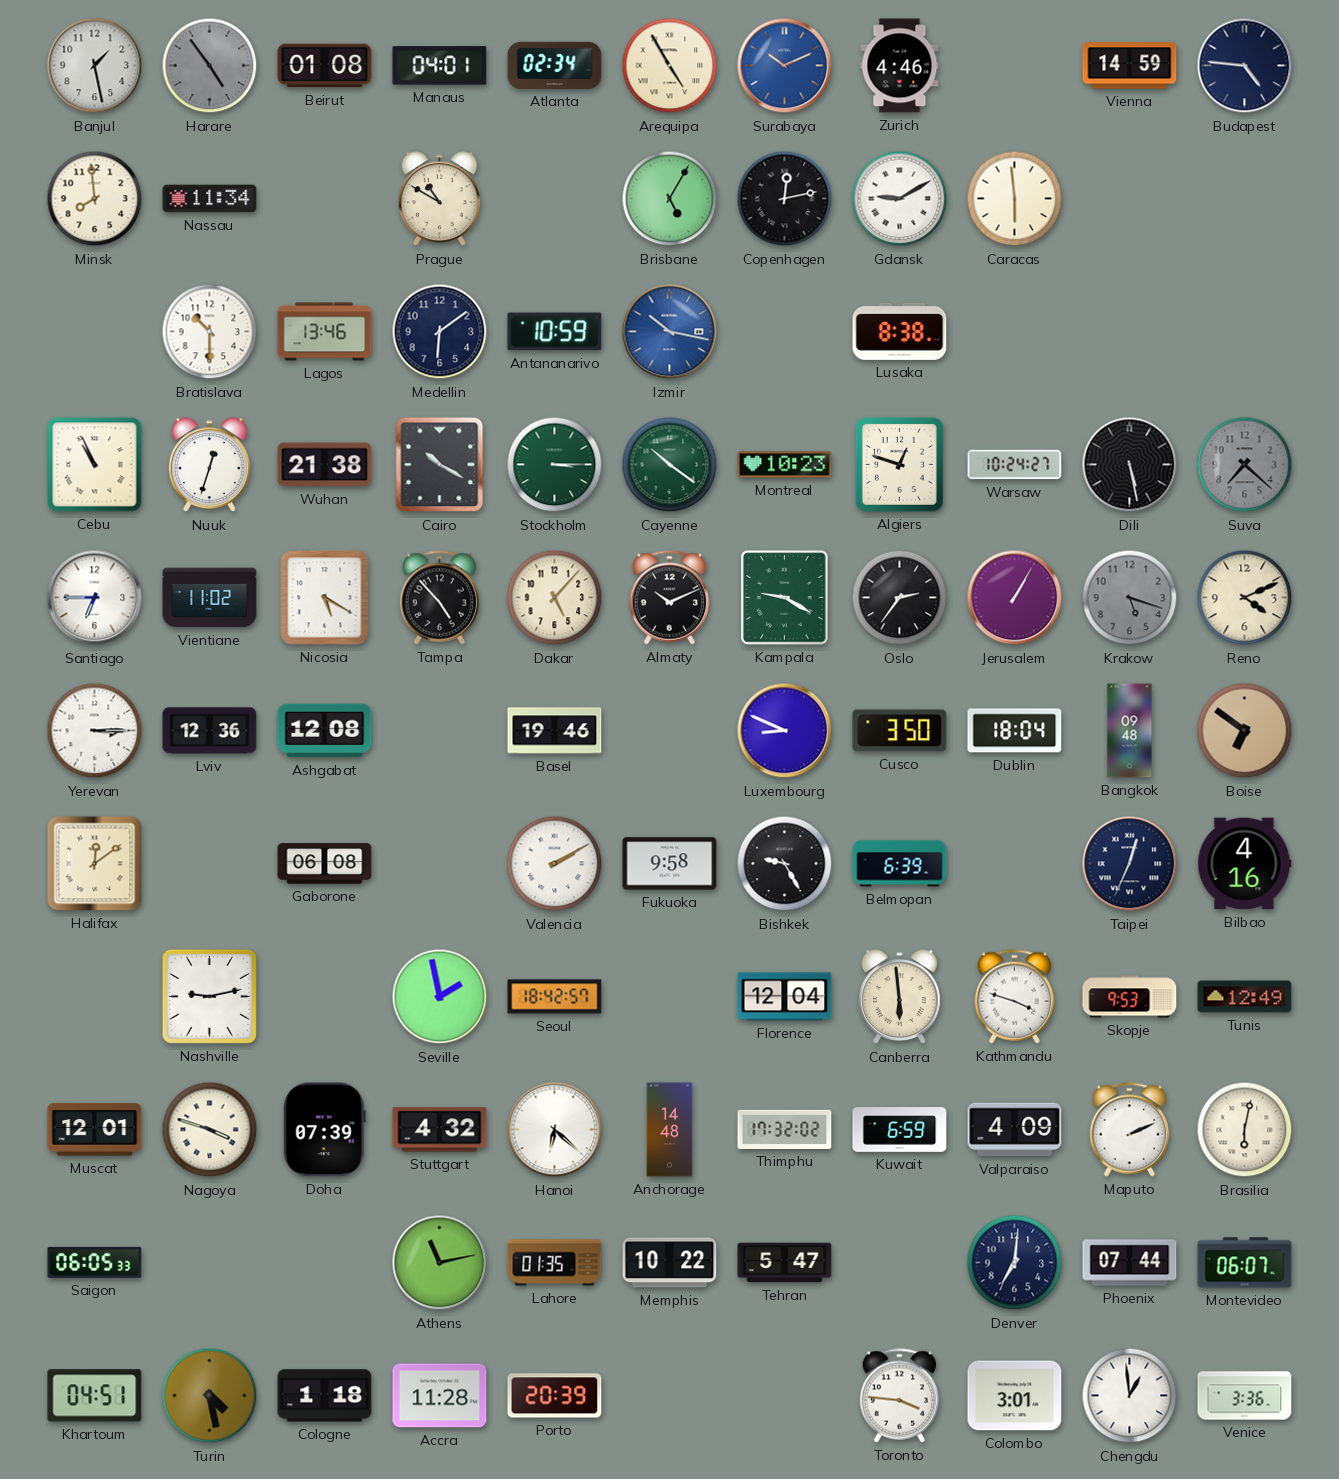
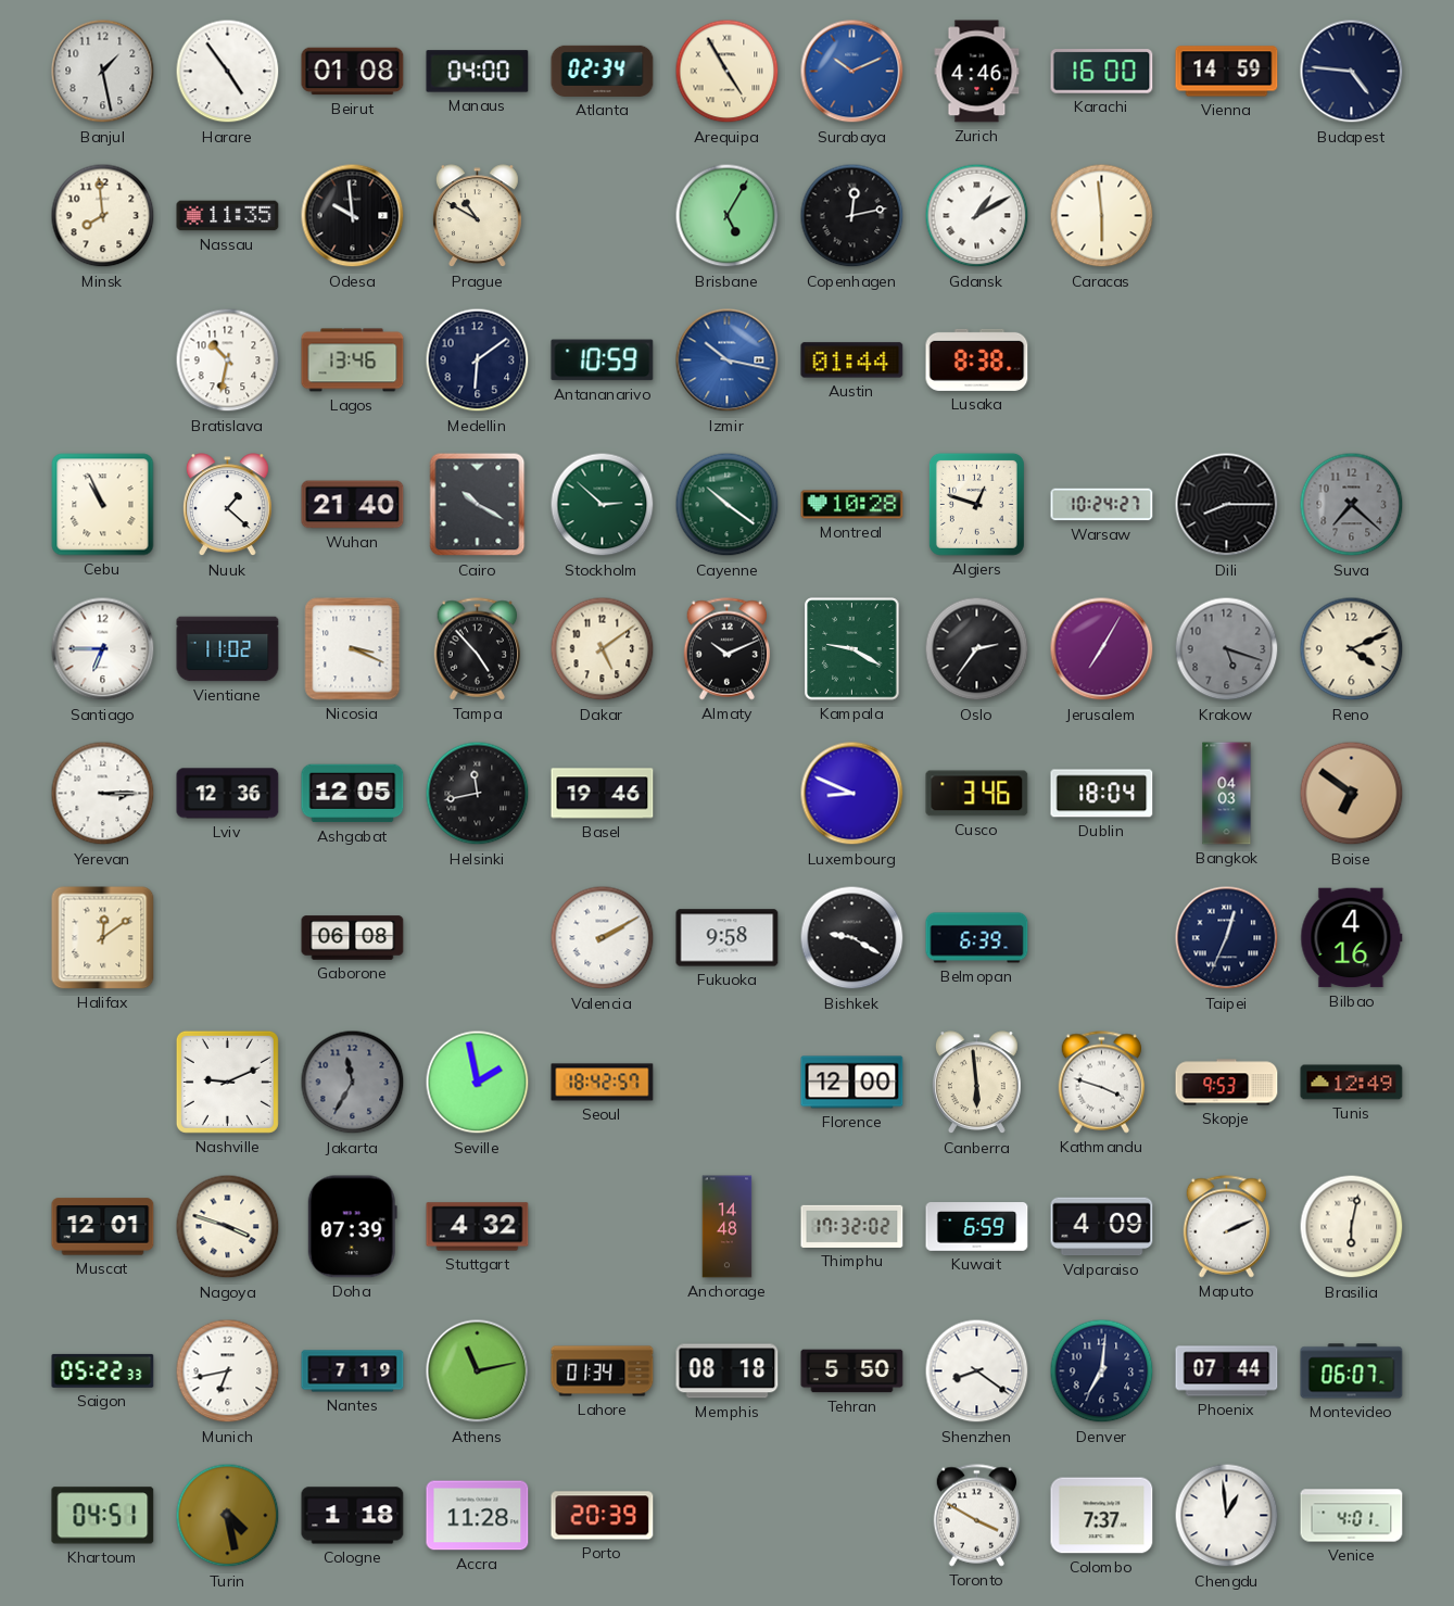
Harare dial: grey -> white (228, 72)
Manaus: 04:01 -> 04:00 (478, 72)
Karachi: none -> 16:00 (1102, 72)
Nassau: 11:34 -> 11:35 (228, 216)
Odesa: none -> 9:59 (353, 216)
Gdansk: 9:10 -> 1:10 (977, 216)
Bratislava: 10:30 -> 10:32 (228, 361)
Austin: none -> 01:44 (852, 361)
Nuuk: 12:33 -> 1:22 (227, 505)
Wuhan: 21:38 -> 21:40 (353, 505)
Stockholm: 3:15 -> 2:52 (603, 505)
Montreal: 10:23 -> 10:28 (852, 505)
Dili: 5:28 -> 8:15 (1227, 505)
Nicosia: 5:20 -> 3:19 (353, 649)
Dakar: 5:07 -> 5:09 (603, 649)
Jerusalem: 1:05 -> 7:05 (1102, 649)
Ashgabat: 12:08 -> 12:05 (353, 794)
Helsinki: none -> 11:43 (478, 794)
Cusco: 3:50 -> 3:46 (977, 794)
Bangkok: 09:48 -> 04:03 (1227, 794)
Bishkek: 9:25 -> 9:20 (852, 938)
Nashville: 9:13 -> 9:11 (227, 1082)
Jakarta: none -> 11:35 (353, 1083)
Florence: 12:04 -> 12:00 (852, 1083)
Hanoi: 6:22 -> none (555, 1130)
Saigon: 06:05 -> 05:22 (103, 1370)
Munich: none -> 6:43 (228, 1371)
Nantes: none -> 7:19 (353, 1371)
Lahore: 01:35 -> 01:34 (603, 1371)
Memphis: 10:22 -> 08:18 (728, 1371)
Tehran: 5:47 -> 5:50 (852, 1371)
Shenzhen: none -> 8:21 (977, 1371)
Toronto: 3:46 -> 3:50 (977, 1516)
Colombo: 3:01 -> 7:37 (1102, 1516)
Venice: 3:36 -> 4:01 (1352, 1516)
